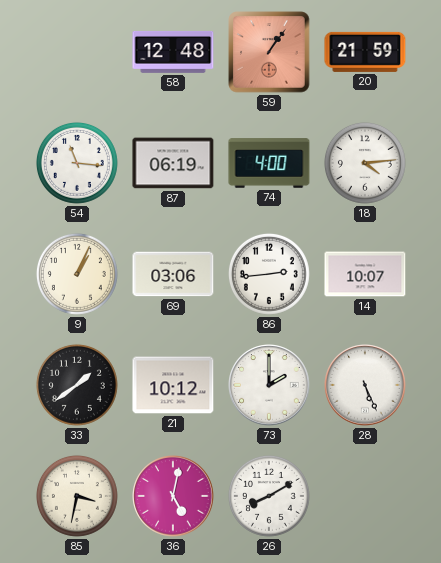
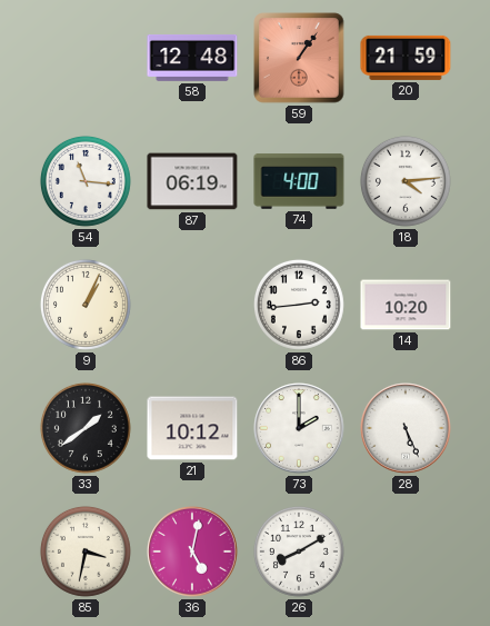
69: 03:06 -> none (173, 274)
14: 10:07 -> 10:20 (406, 305)
